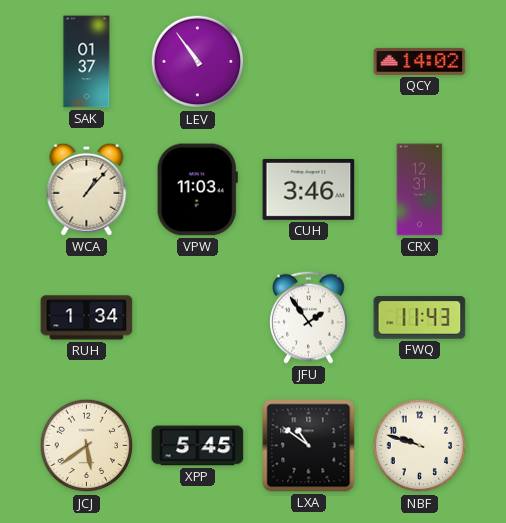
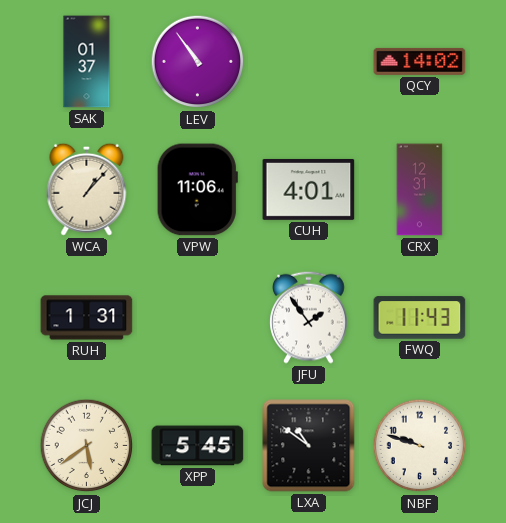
VPW: 11:03 -> 11:06 (197, 190)
CUH: 3:46 -> 4:01 (309, 189)
RUH: 1:34 -> 1:31 (87, 318)
